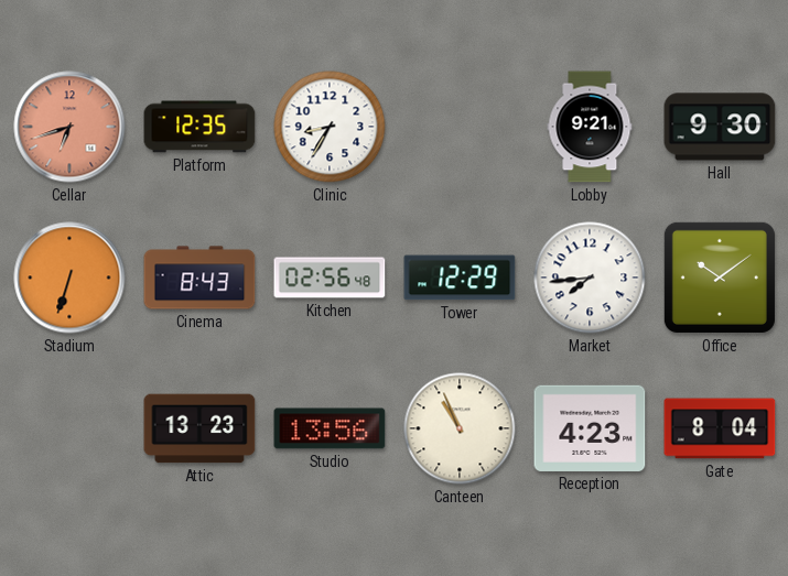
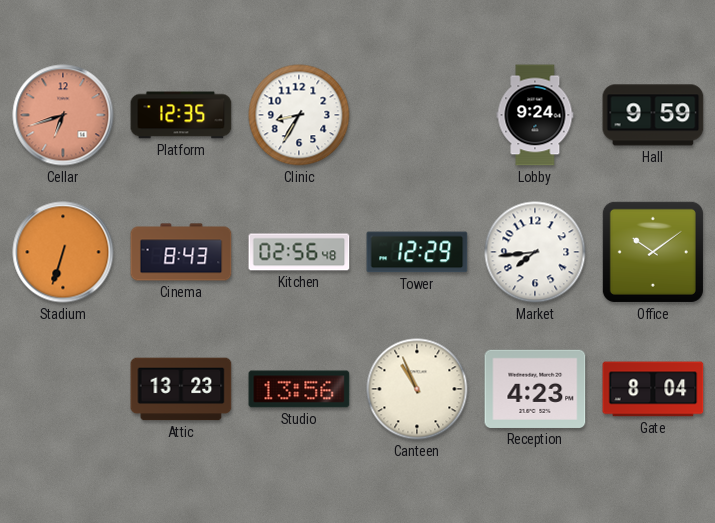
Lobby: 9:21 -> 9:24 (535, 115)
Hall: 9:30 -> 9:59 (653, 115)
